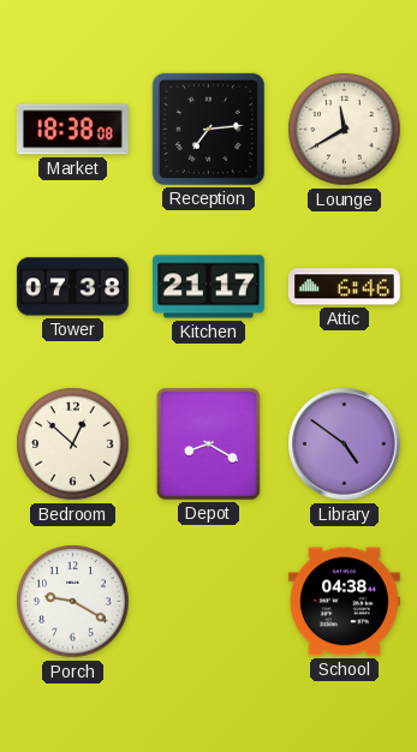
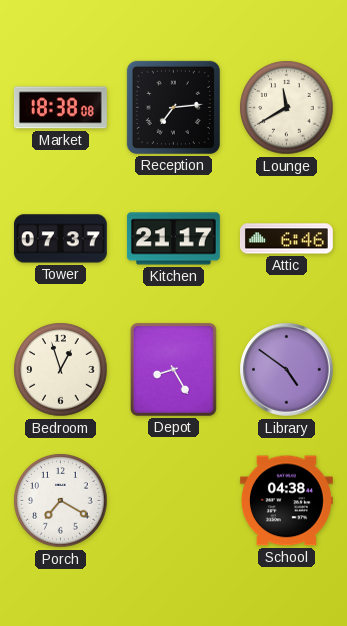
Tower: 07:38 -> 07:37 (60, 239)
Bedroom: 12:52 -> 12:57 (61, 370)
Depot: 8:20 -> 8:25 (173, 369)
Porch: 9:20 -> 7:20 (61, 501)
